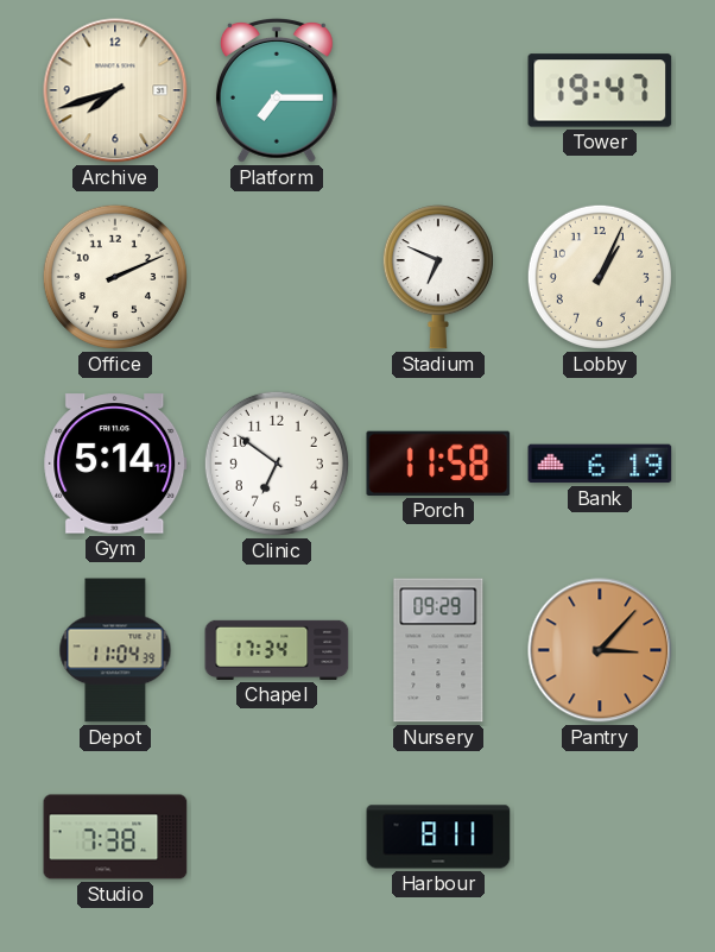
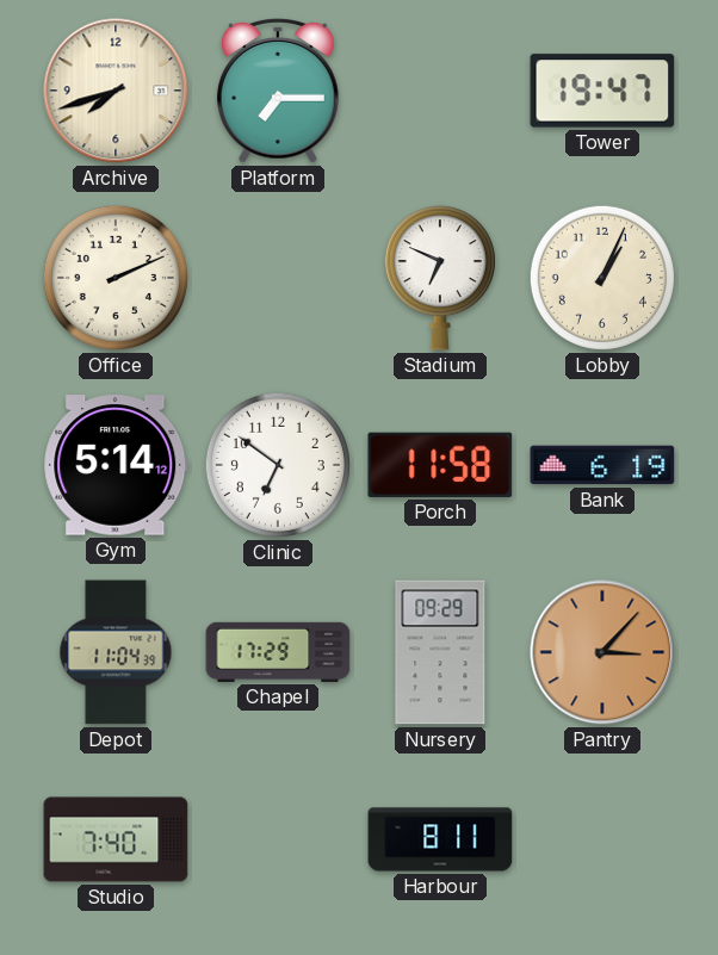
Chapel: 17:34 -> 17:29 (278, 652)
Studio: 7:38 -> 7:40 (116, 839)
